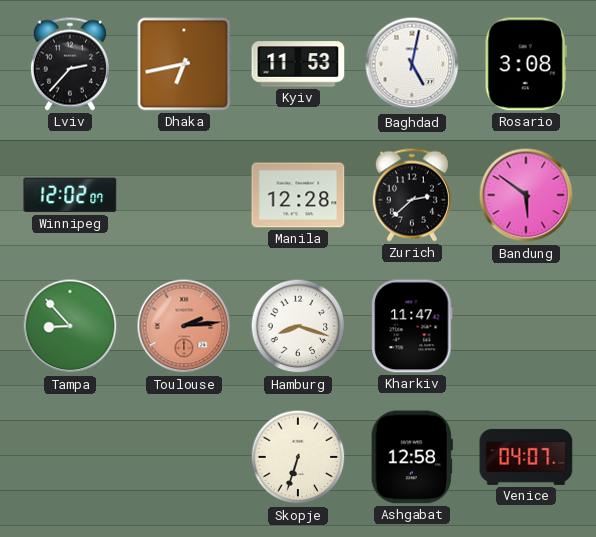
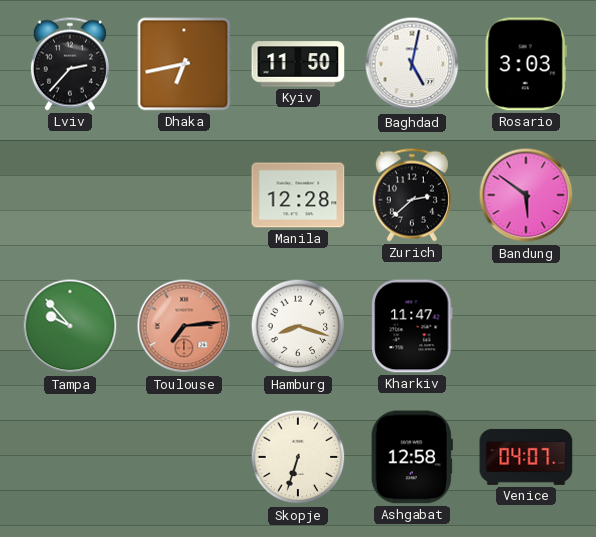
Kyiv: 11:53 -> 11:50 (298, 64)
Rosario: 3:08 -> 3:03 (526, 64)
Winnipeg: 12:02 -> none (70, 195)
Tampa: 8:53 -> 9:53 (70, 326)
Toulouse: 2:14 -> 7:14 (184, 326)
